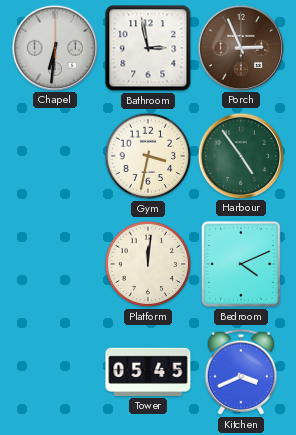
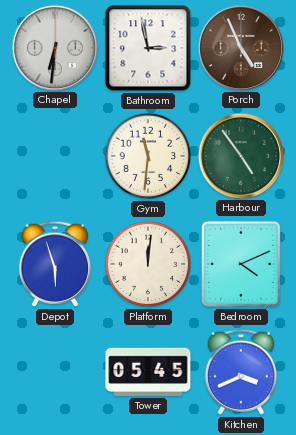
Porch: 2:56 -> 4:56 (240, 47)
Gym: 3:32 -> 11:31 (148, 156)
Depot: none -> 5:57 (55, 264)
